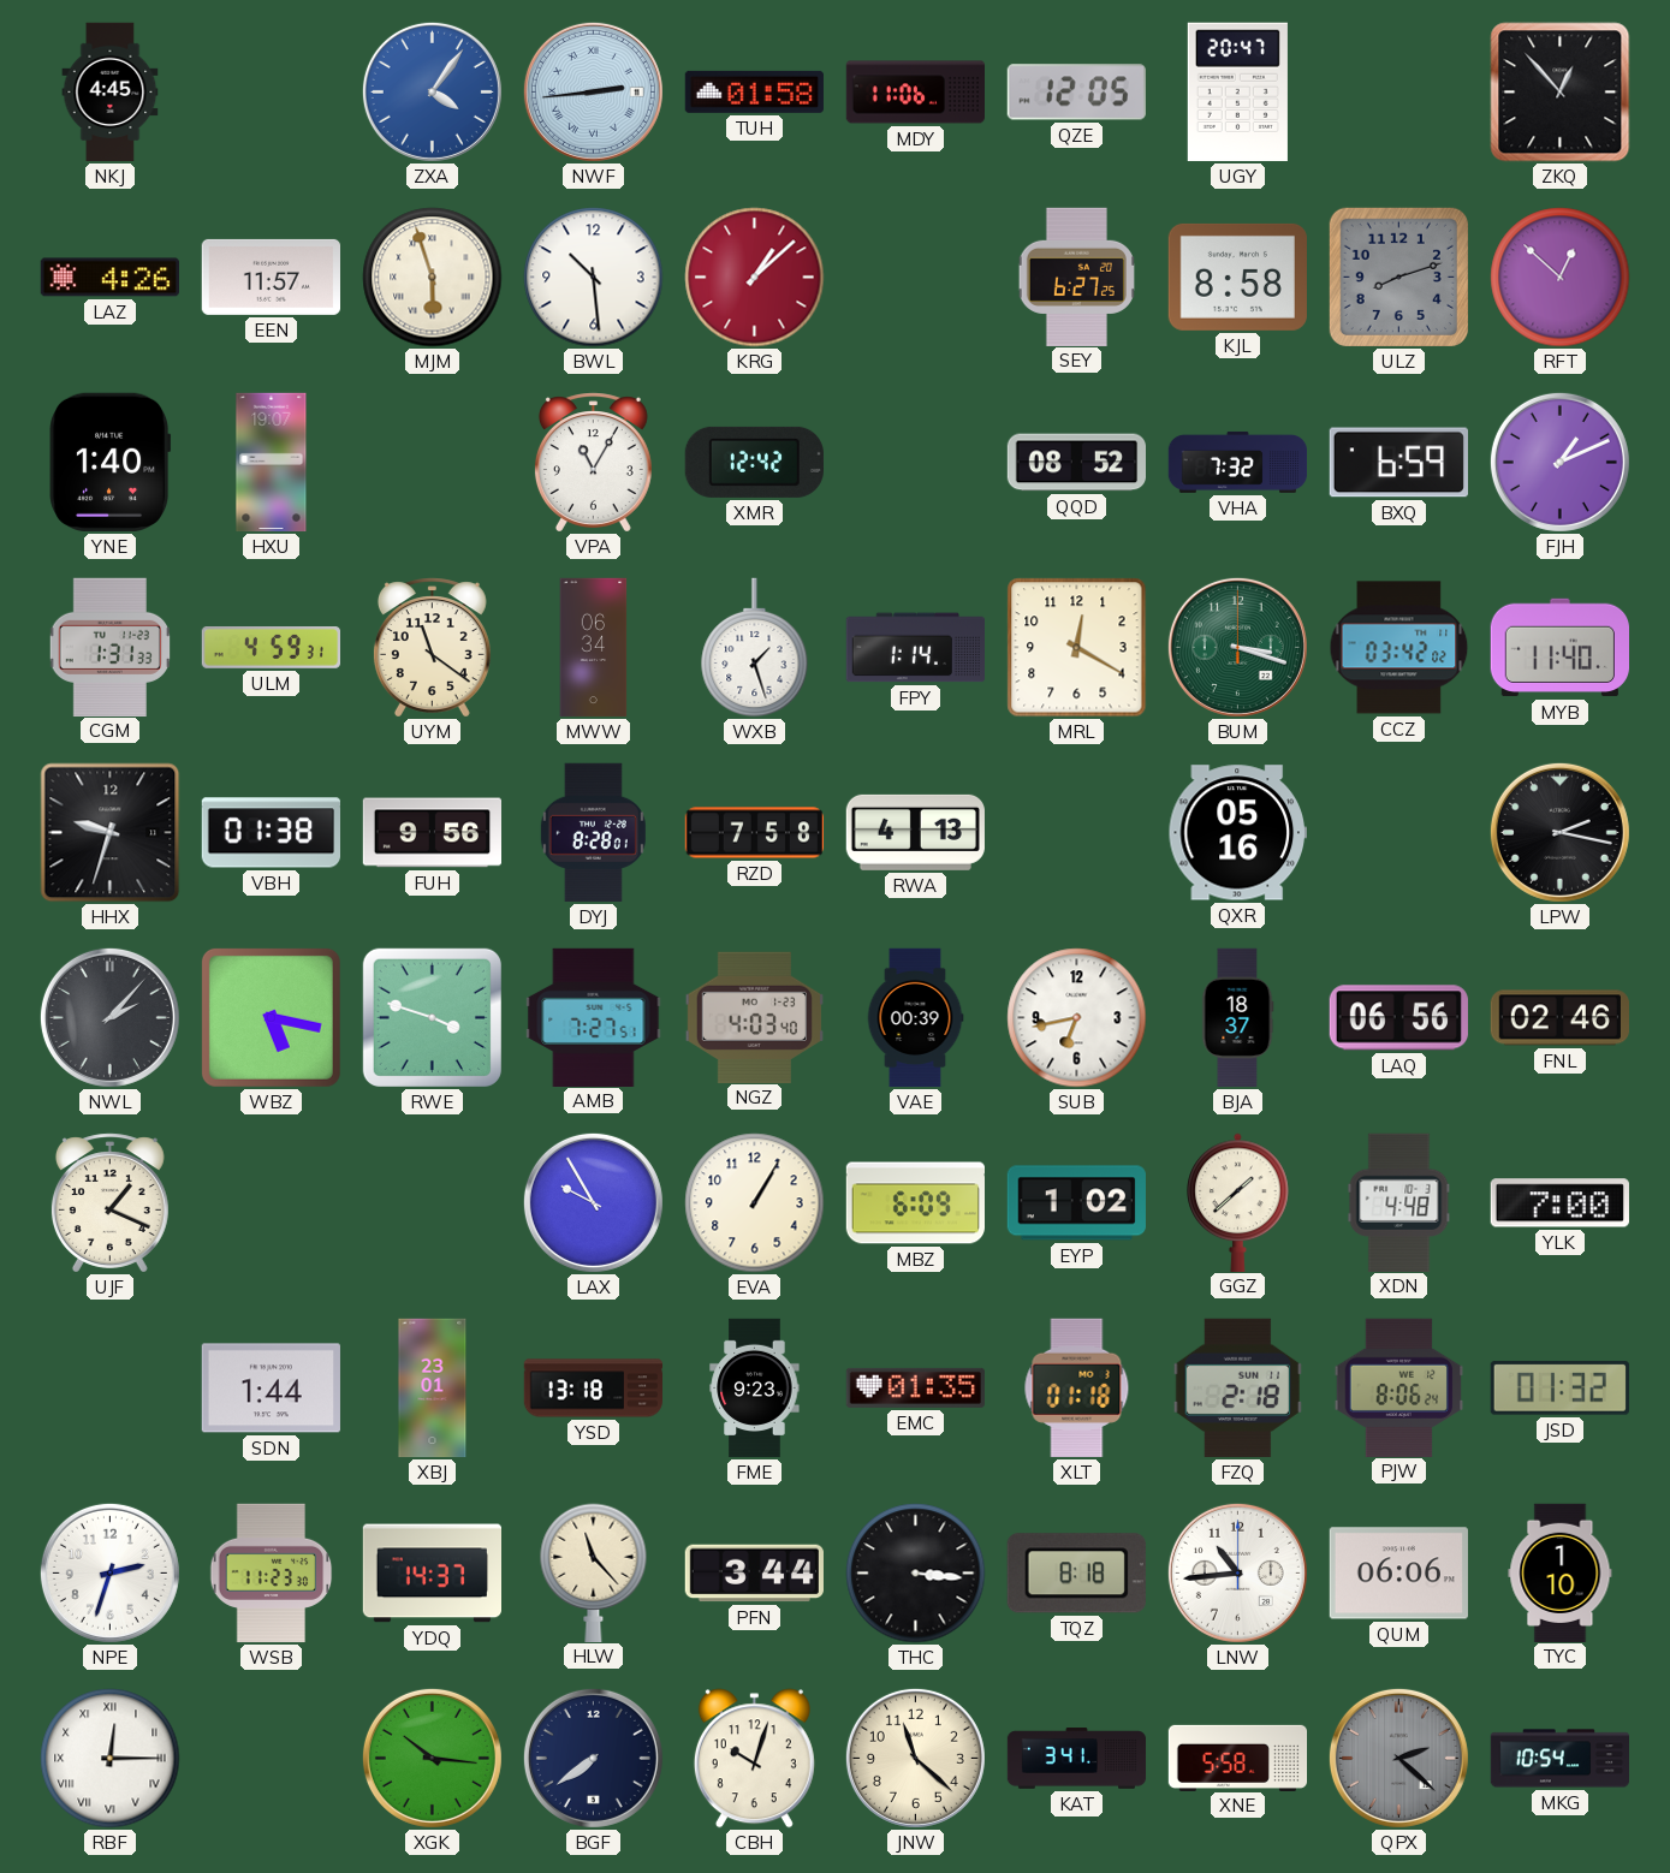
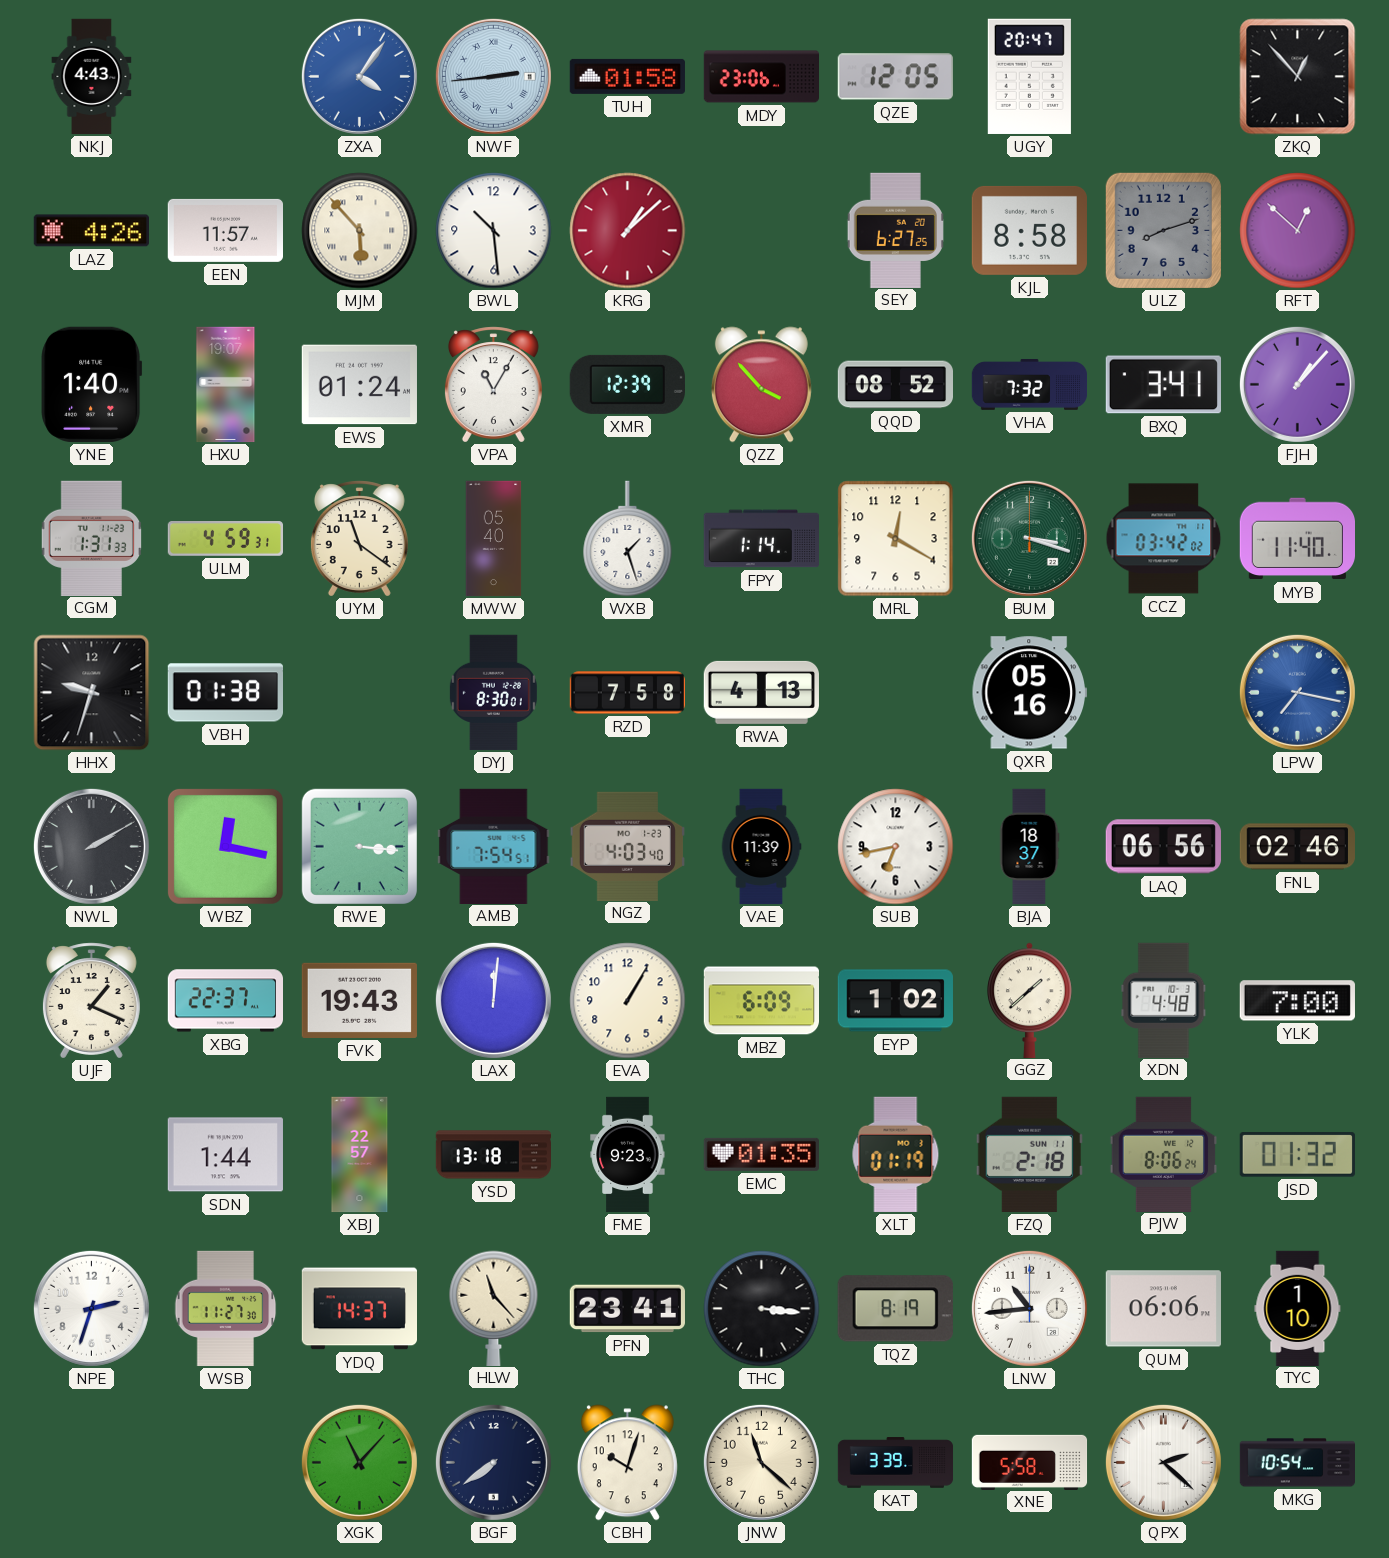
NKJ: 4:45 -> 4:43 (92, 77)
MDY: 11:06 -> 23:06 (762, 77)
MJM: 5:57 -> 5:53 (360, 231)
EWS: none -> 01:24 (359, 385)
XMR: 12:42 -> 12:39 (627, 384)
QZZ: none -> 3:53 (761, 385)
BXQ: 6:59 -> 3:41 (1163, 385)
FJH: 1:11 -> 1:07 (1297, 384)
MWW: 06:34 -> 05:40 (494, 539)
FUH: 9:56 -> none (432, 833)
DYJ: 8:28 -> 8:30 (493, 692)
LPW: 2:17 -> 7:17 (1297, 692)
LPW dial: black -> blue (1297, 692)
NWL: 2:07 -> 2:10 (91, 846)
WBZ: 5:17 -> 12:17 (225, 846)
RWE: 3:48 -> 3:16 (359, 846)
AMB: 7:27 -> 7:54 (494, 846)
VAE: 00:39 -> 11:39 (761, 847)
XBG: none -> 22:37 (226, 1001)
FVK: none -> 19:43 (359, 1000)
LAX: 9:55 -> 12:01 (493, 1000)
XBJ: 23:01 -> 22:57 (360, 1155)
XLT: 01:18 -> 01:19 (896, 1154)
WSB: 11:23 -> 11:27 (226, 1309)
PFN: 3:44 -> 23:41 (627, 1309)
TQZ: 8:18 -> 8:19 (895, 1309)
RBF: 12:15 -> none (111, 1759)
XGK: 10:16 -> 11:07 (359, 1462)
KAT: 3:41 -> 3:39 (896, 1463)
QPX dial: grey -> white (1163, 1462)
